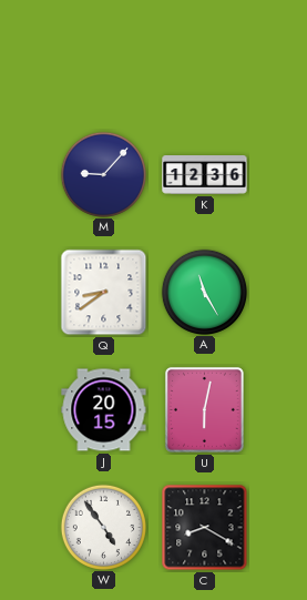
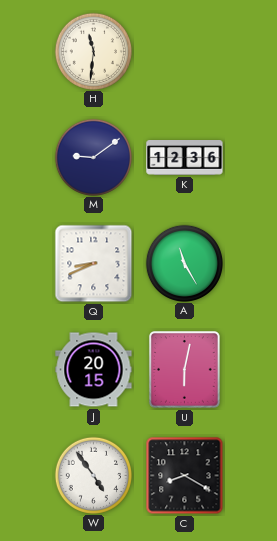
H: none -> 11:31 (93, 51)
M: 9:07 -> 9:09 (93, 157)
Q: 8:39 -> 8:41 (94, 264)
